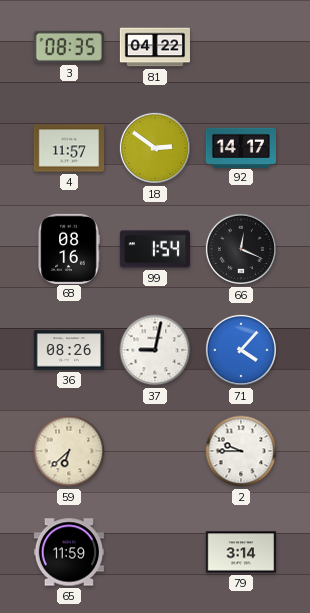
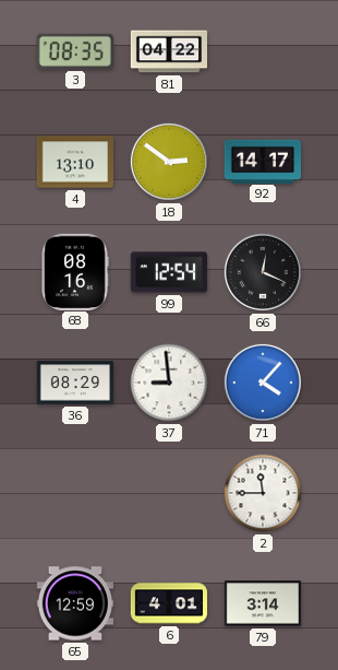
4: 11:57 -> 13:10 (74, 162)
99: 1:54 -> 12:54 (168, 272)
36: 08:26 -> 08:29 (74, 383)
37: 9:02 -> 8:59 (169, 383)
59: 6:38 -> none (69, 451)
2: 9:45 -> 11:45 (263, 493)
65: 11:59 -> 12:59 (74, 603)
6: none -> 4:01 (168, 603)
